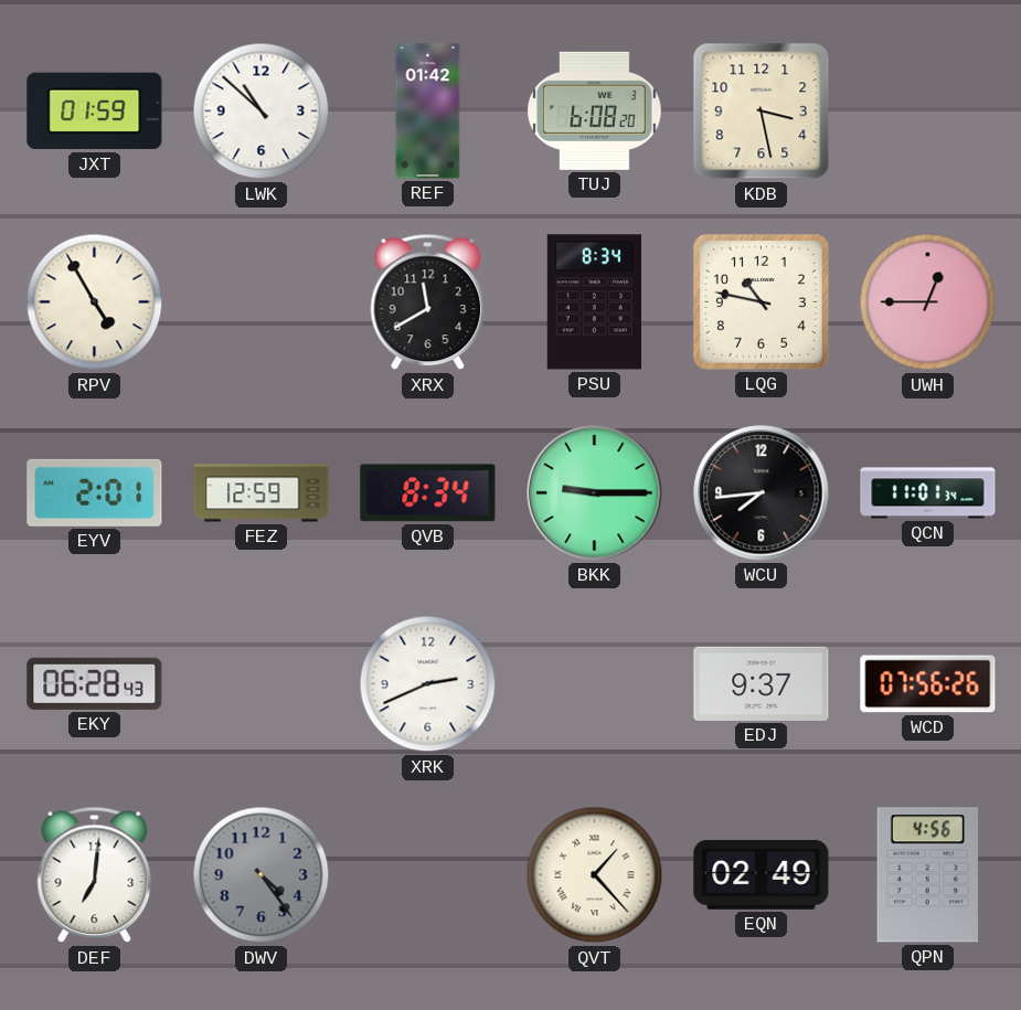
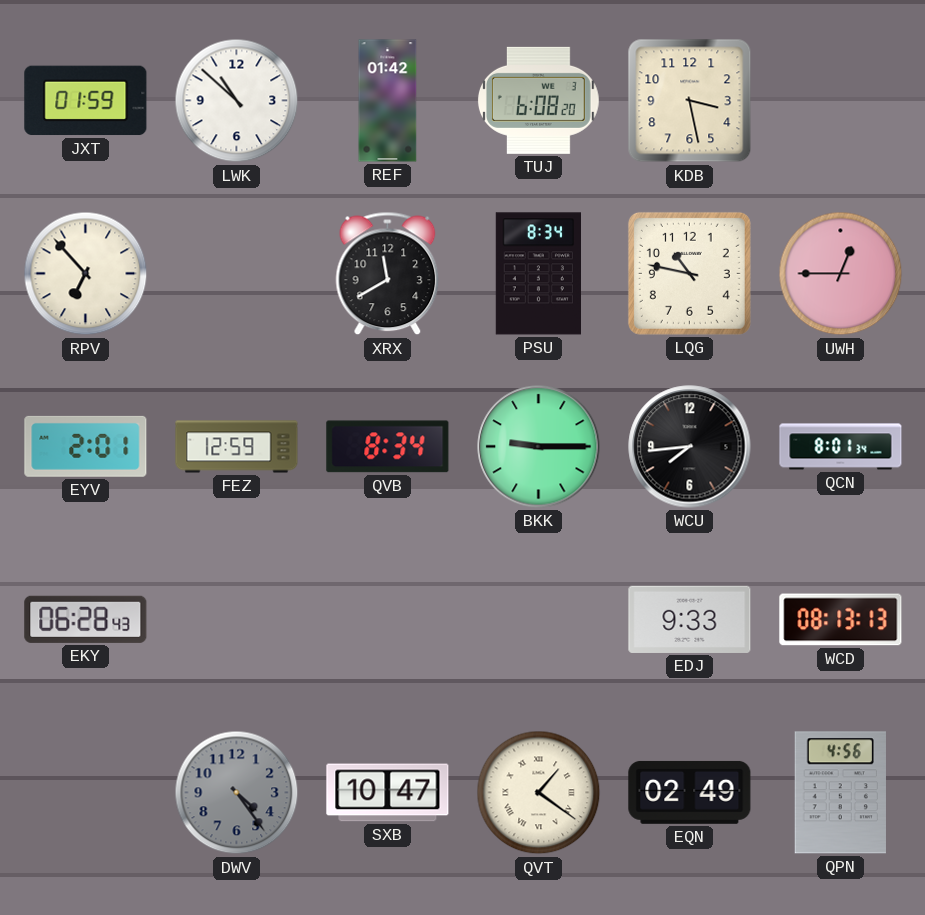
RPV: 4:55 -> 6:53 (86, 274)
QCN: 11:01 -> 8:01 (841, 447)
XRK: 2:41 -> none (428, 684)
EDJ: 9:37 -> 9:33 (690, 619)
WCD: 07:56 -> 08:13 (841, 620)
DEF: 7:01 -> none (95, 875)
SXB: none -> 10:47 (388, 793)
QVT: 1:23 -> 1:21 (539, 793)
